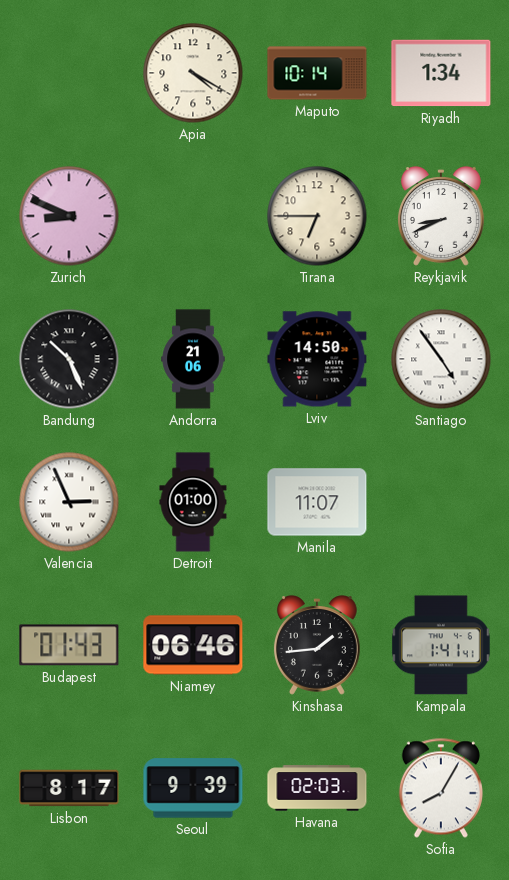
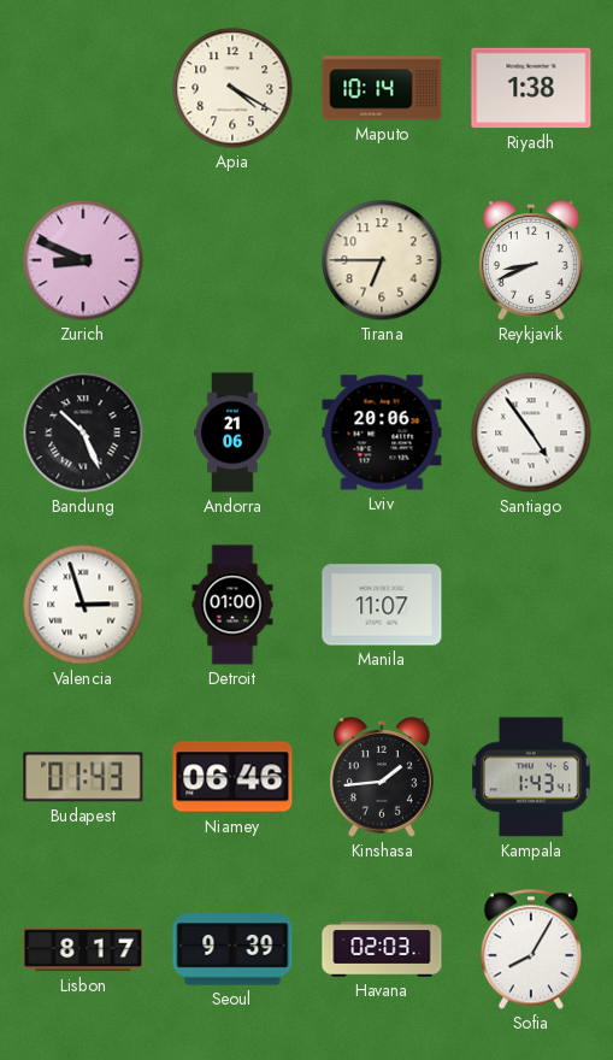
Riyadh: 1:34 -> 1:38 (531, 88)
Lviv: 14:50 -> 20:06 (382, 432)
Valencia: 2:56 -> 2:57 (83, 605)
Kampala: 1:41 -> 1:43 (531, 777)
